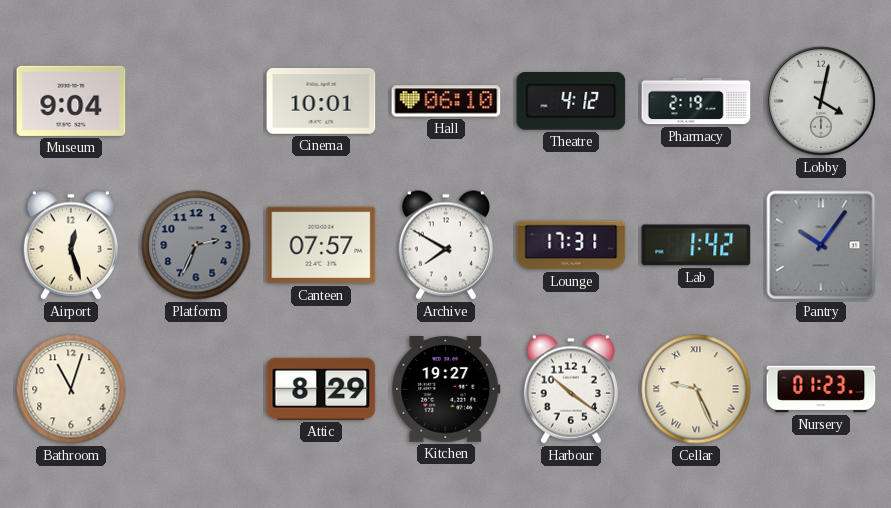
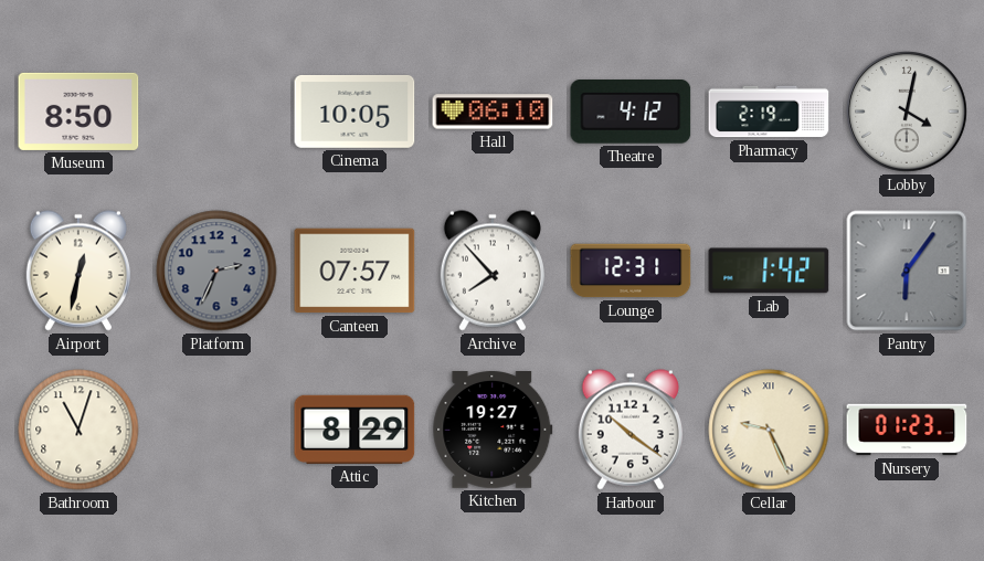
Museum: 9:04 -> 8:50 (78, 112)
Cinema: 10:01 -> 10:05 (355, 112)
Airport: 12:27 -> 12:32 (78, 271)
Archive: 7:50 -> 7:53 (493, 271)
Lounge: 17:31 -> 12:31 (631, 271)
Pantry: 10:06 -> 6:06 (907, 271)
